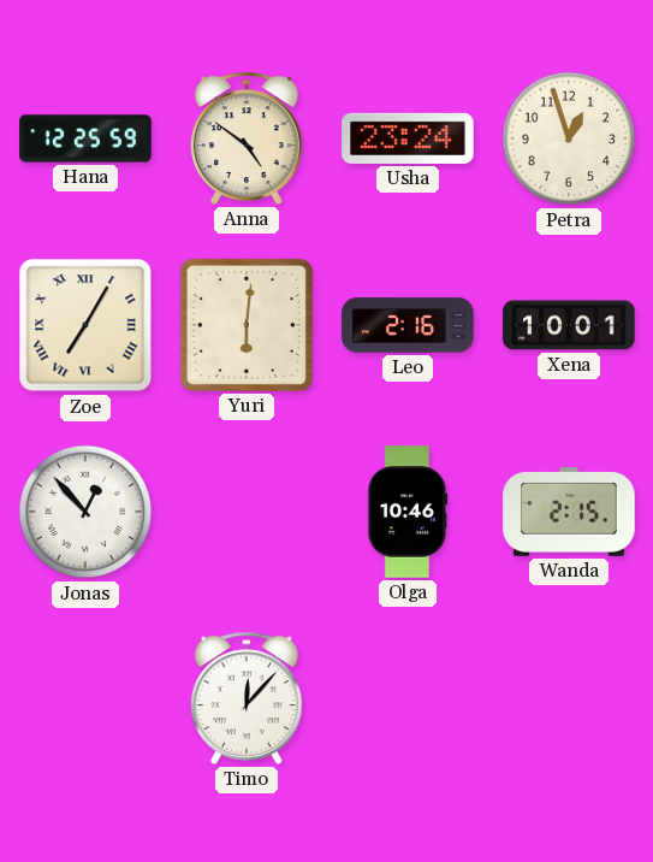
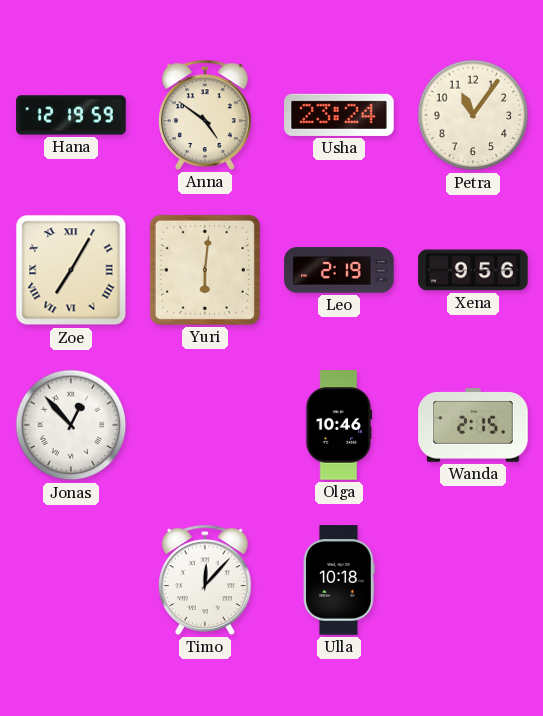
Hana: 12:25 -> 12:19 (71, 115)
Petra: 12:57 -> 11:06 (473, 115)
Leo: 2:16 -> 2:19 (339, 270)
Xena: 10:01 -> 9:56 (473, 270)
Ulla: none -> 10:18 (339, 580)
